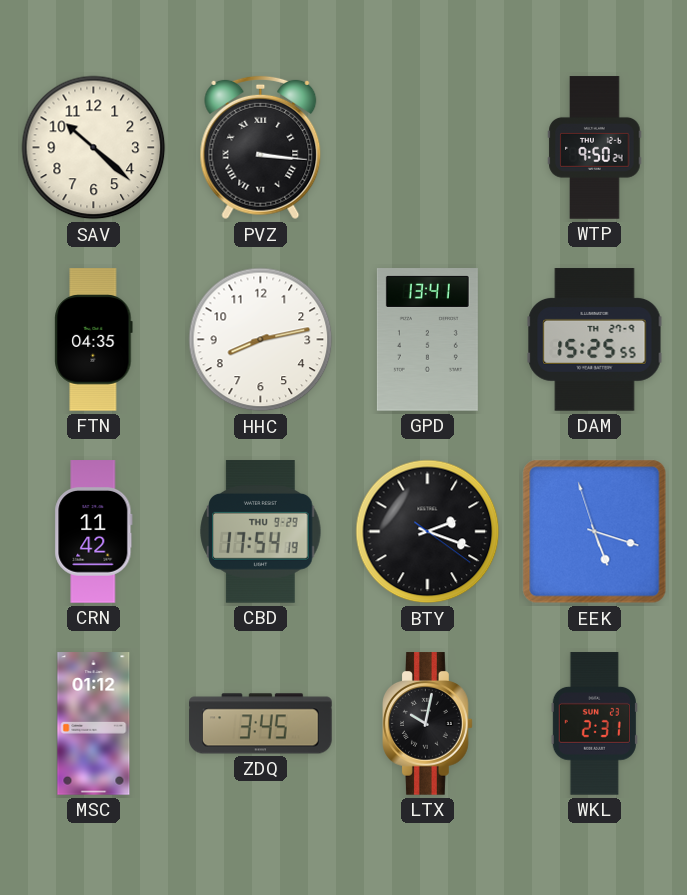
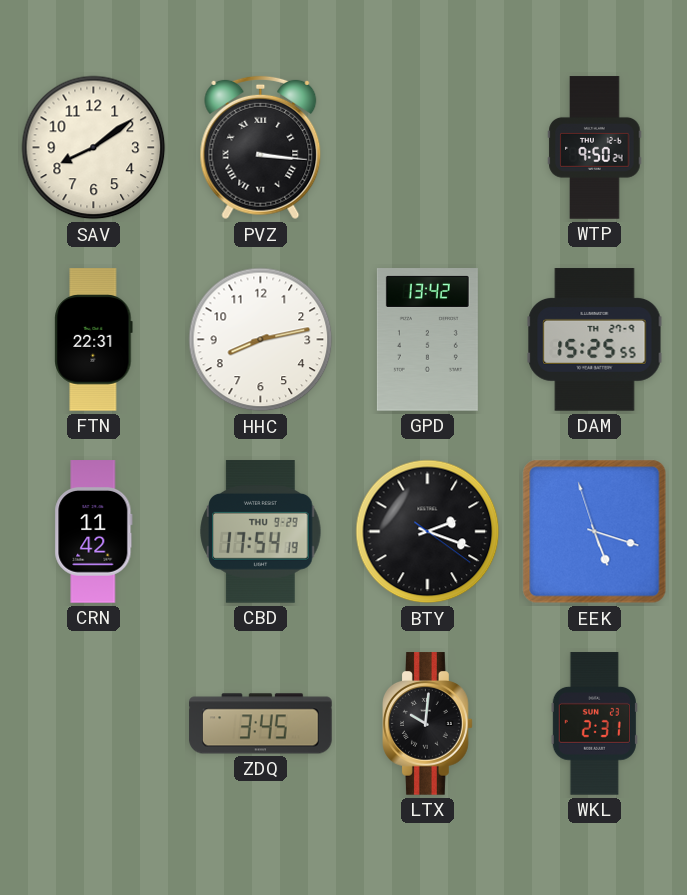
SAV: 10:22 -> 8:09 (94, 148)
FTN: 04:35 -> 22:31 (94, 340)
GPD: 13:41 -> 13:42 (427, 340)
MSC: 01:12 -> none (94, 724)
LTX: 10:02 -> 10:01 (428, 724)
